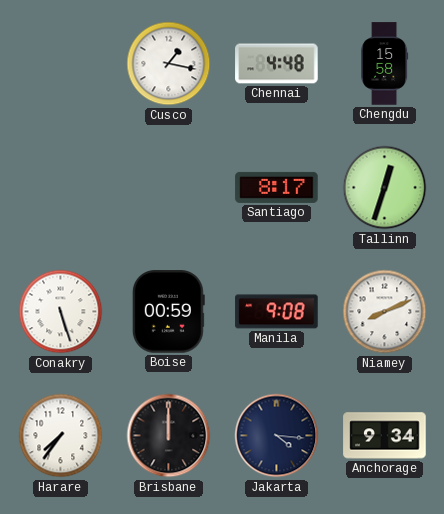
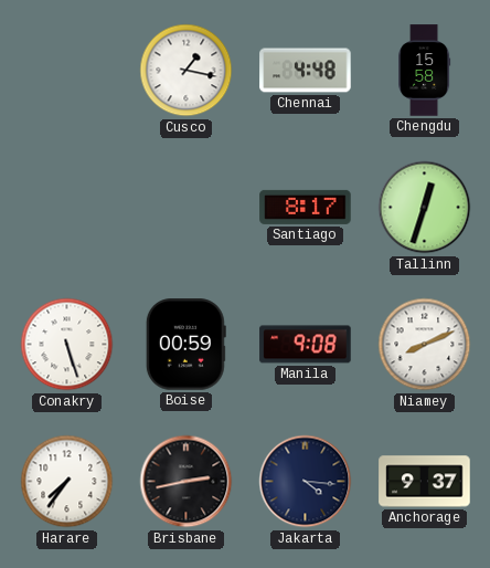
Brisbane: 12:00 -> 2:43 (187, 482)
Anchorage: 9:34 -> 9:37 (425, 482)
